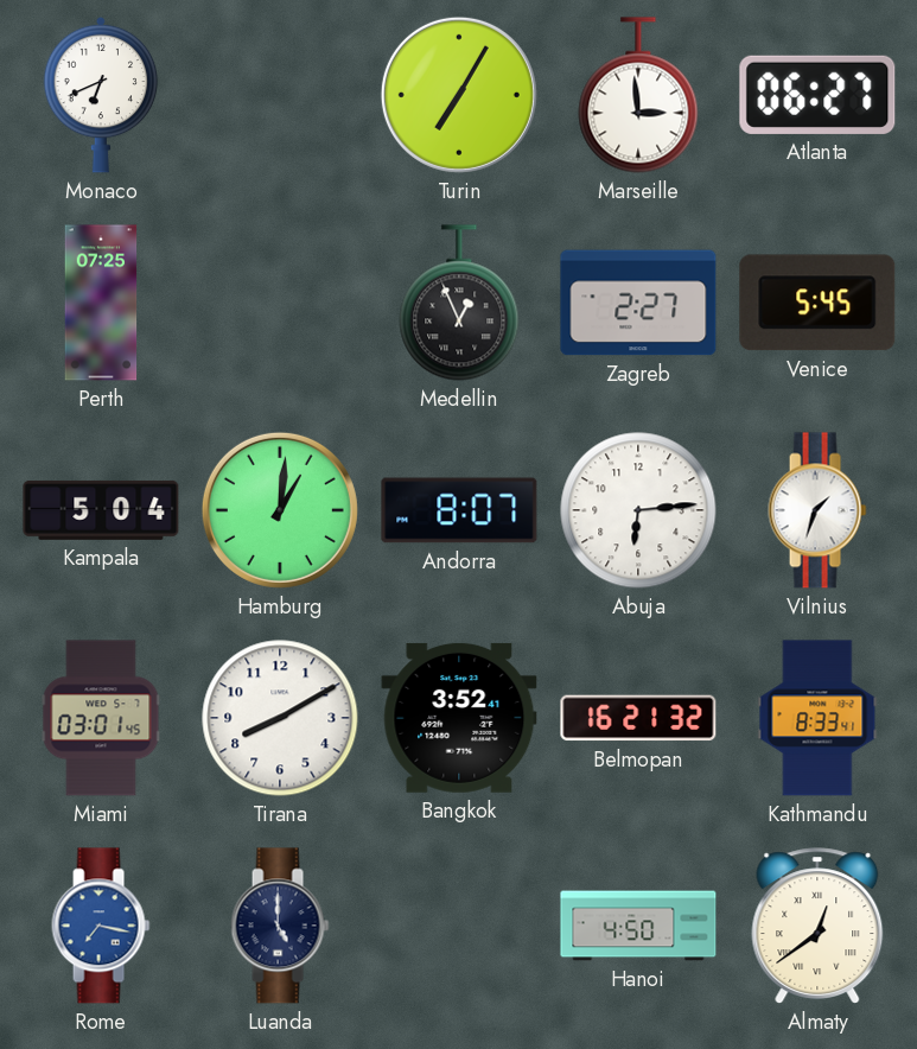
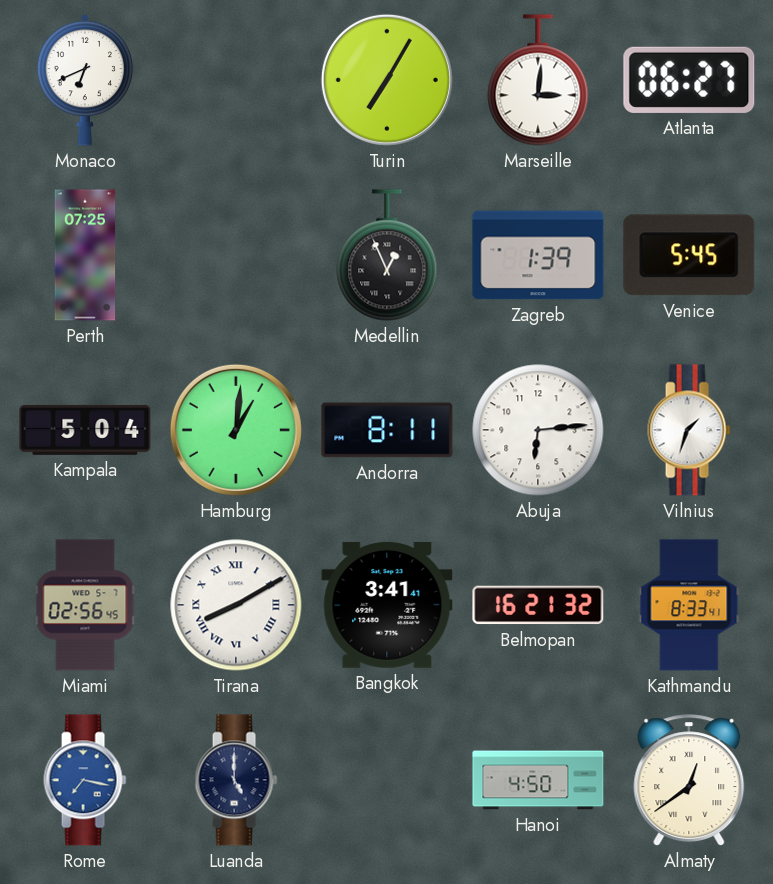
Marseille: 2:59 -> 3:01 (538, 80)
Zagreb: 2:27 -> 1:39 (538, 255)
Andorra: 8:07 -> 8:11 (387, 430)
Miami: 03:01 -> 02:56 (85, 605)
Tirana numerals: Arabic -> Roman (236, 605)
Bangkok: 3:52 -> 3:41 (387, 605)
